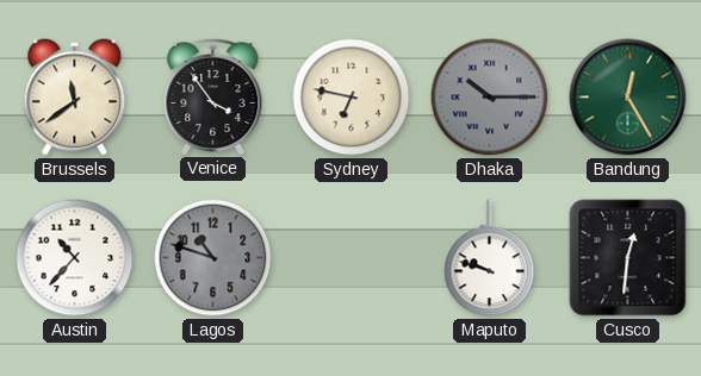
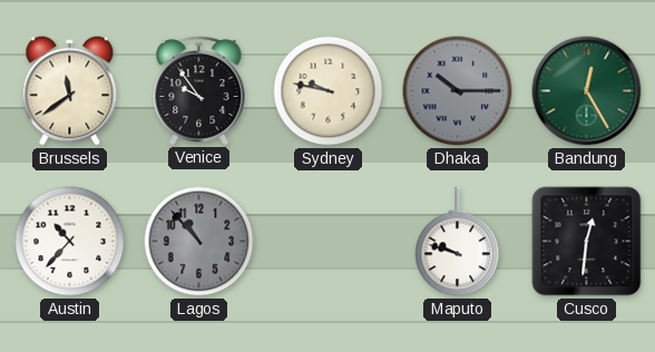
Venice: 3:54 -> 9:54 (199, 90)
Sydney: 6:47 -> 9:47 (329, 91)
Lagos: 10:48 -> 10:53 (199, 242)
